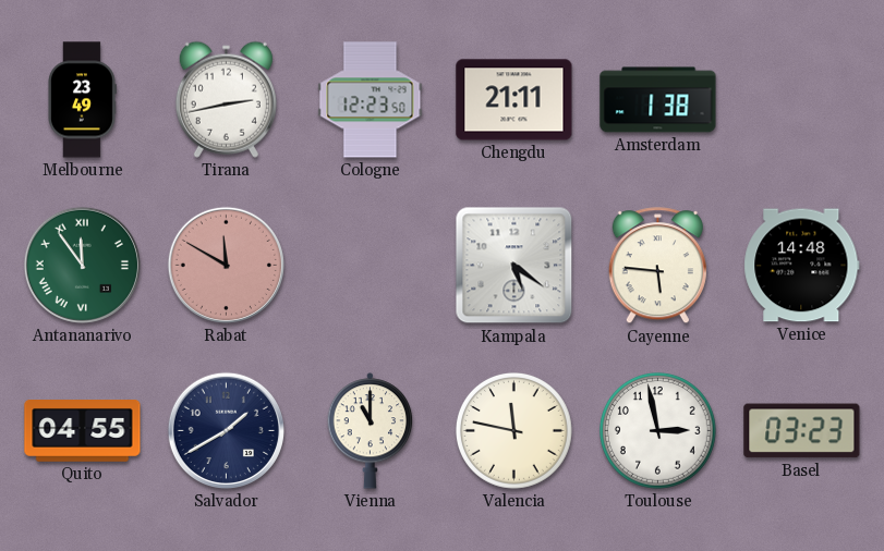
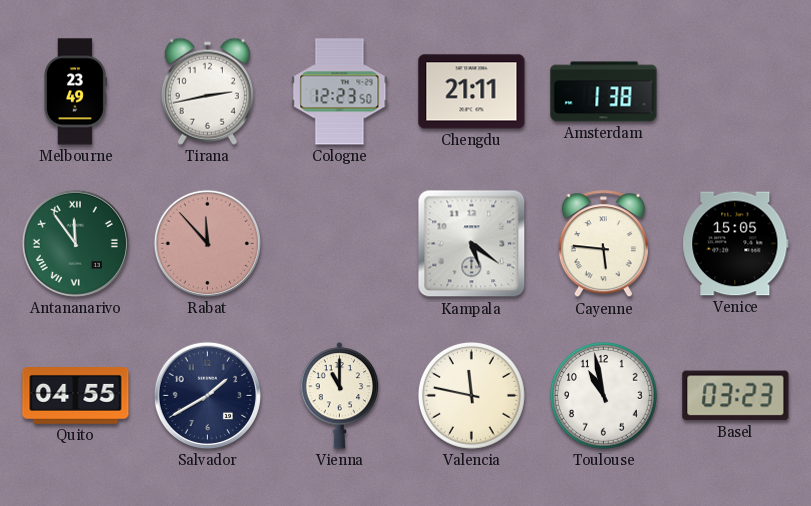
Rabat: 11:50 -> 11:53 (207, 243)
Venice: 14:48 -> 15:05 (736, 244)
Toulouse: 2:58 -> 10:58 (604, 396)
